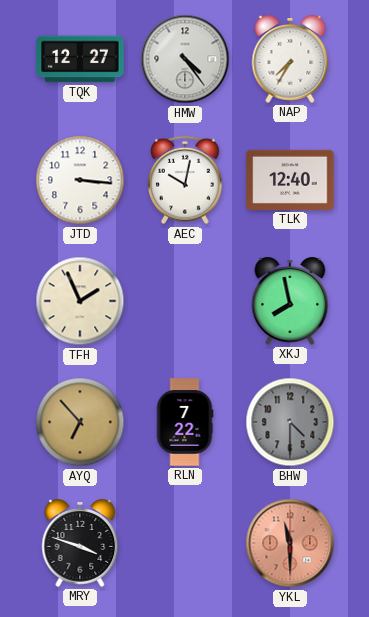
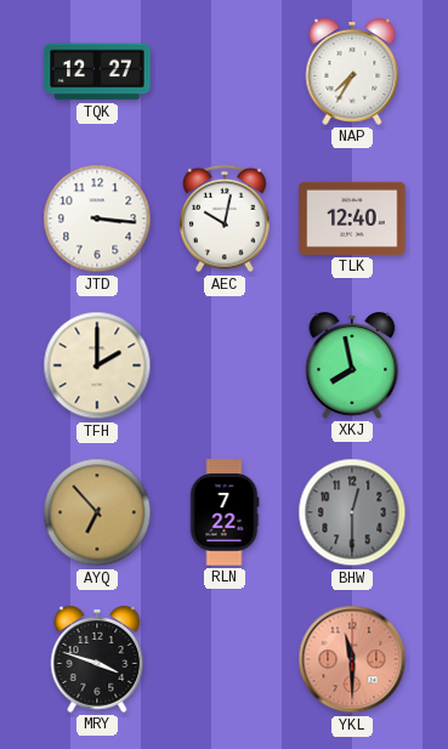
HMW: 4:24 -> none (185, 59)
TFH: 1:56 -> 2:00 (97, 365)
BHW: 4:30 -> 12:30 (352, 512)
